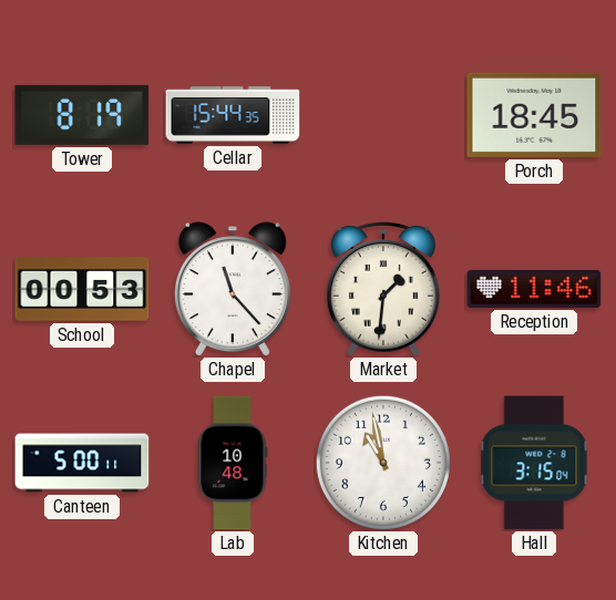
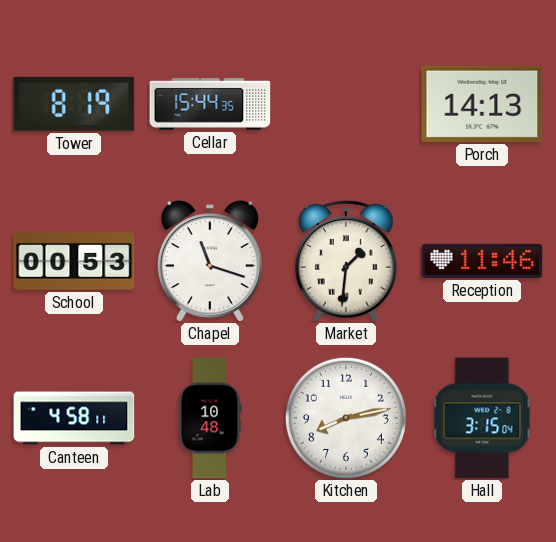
Porch: 18:45 -> 14:13 (482, 104)
Chapel: 11:23 -> 11:18 (210, 261)
Canteen: 5:00 -> 4:58 (74, 418)
Kitchen: 10:58 -> 8:13 (346, 418)
